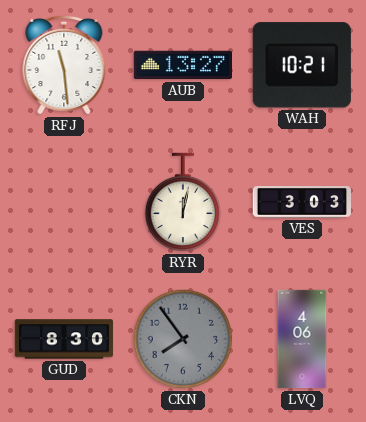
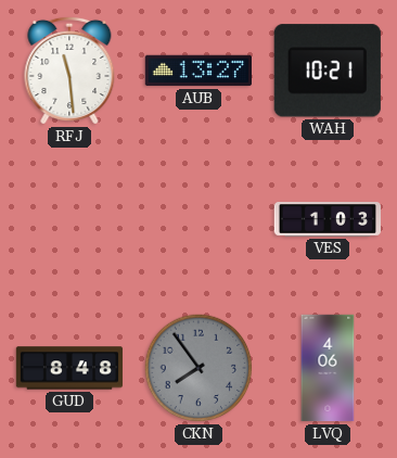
RYR: 12:02 -> none (183, 202)
VES: 3:03 -> 1:03 (326, 220)
GUD: 8:30 -> 8:48 (69, 368)
